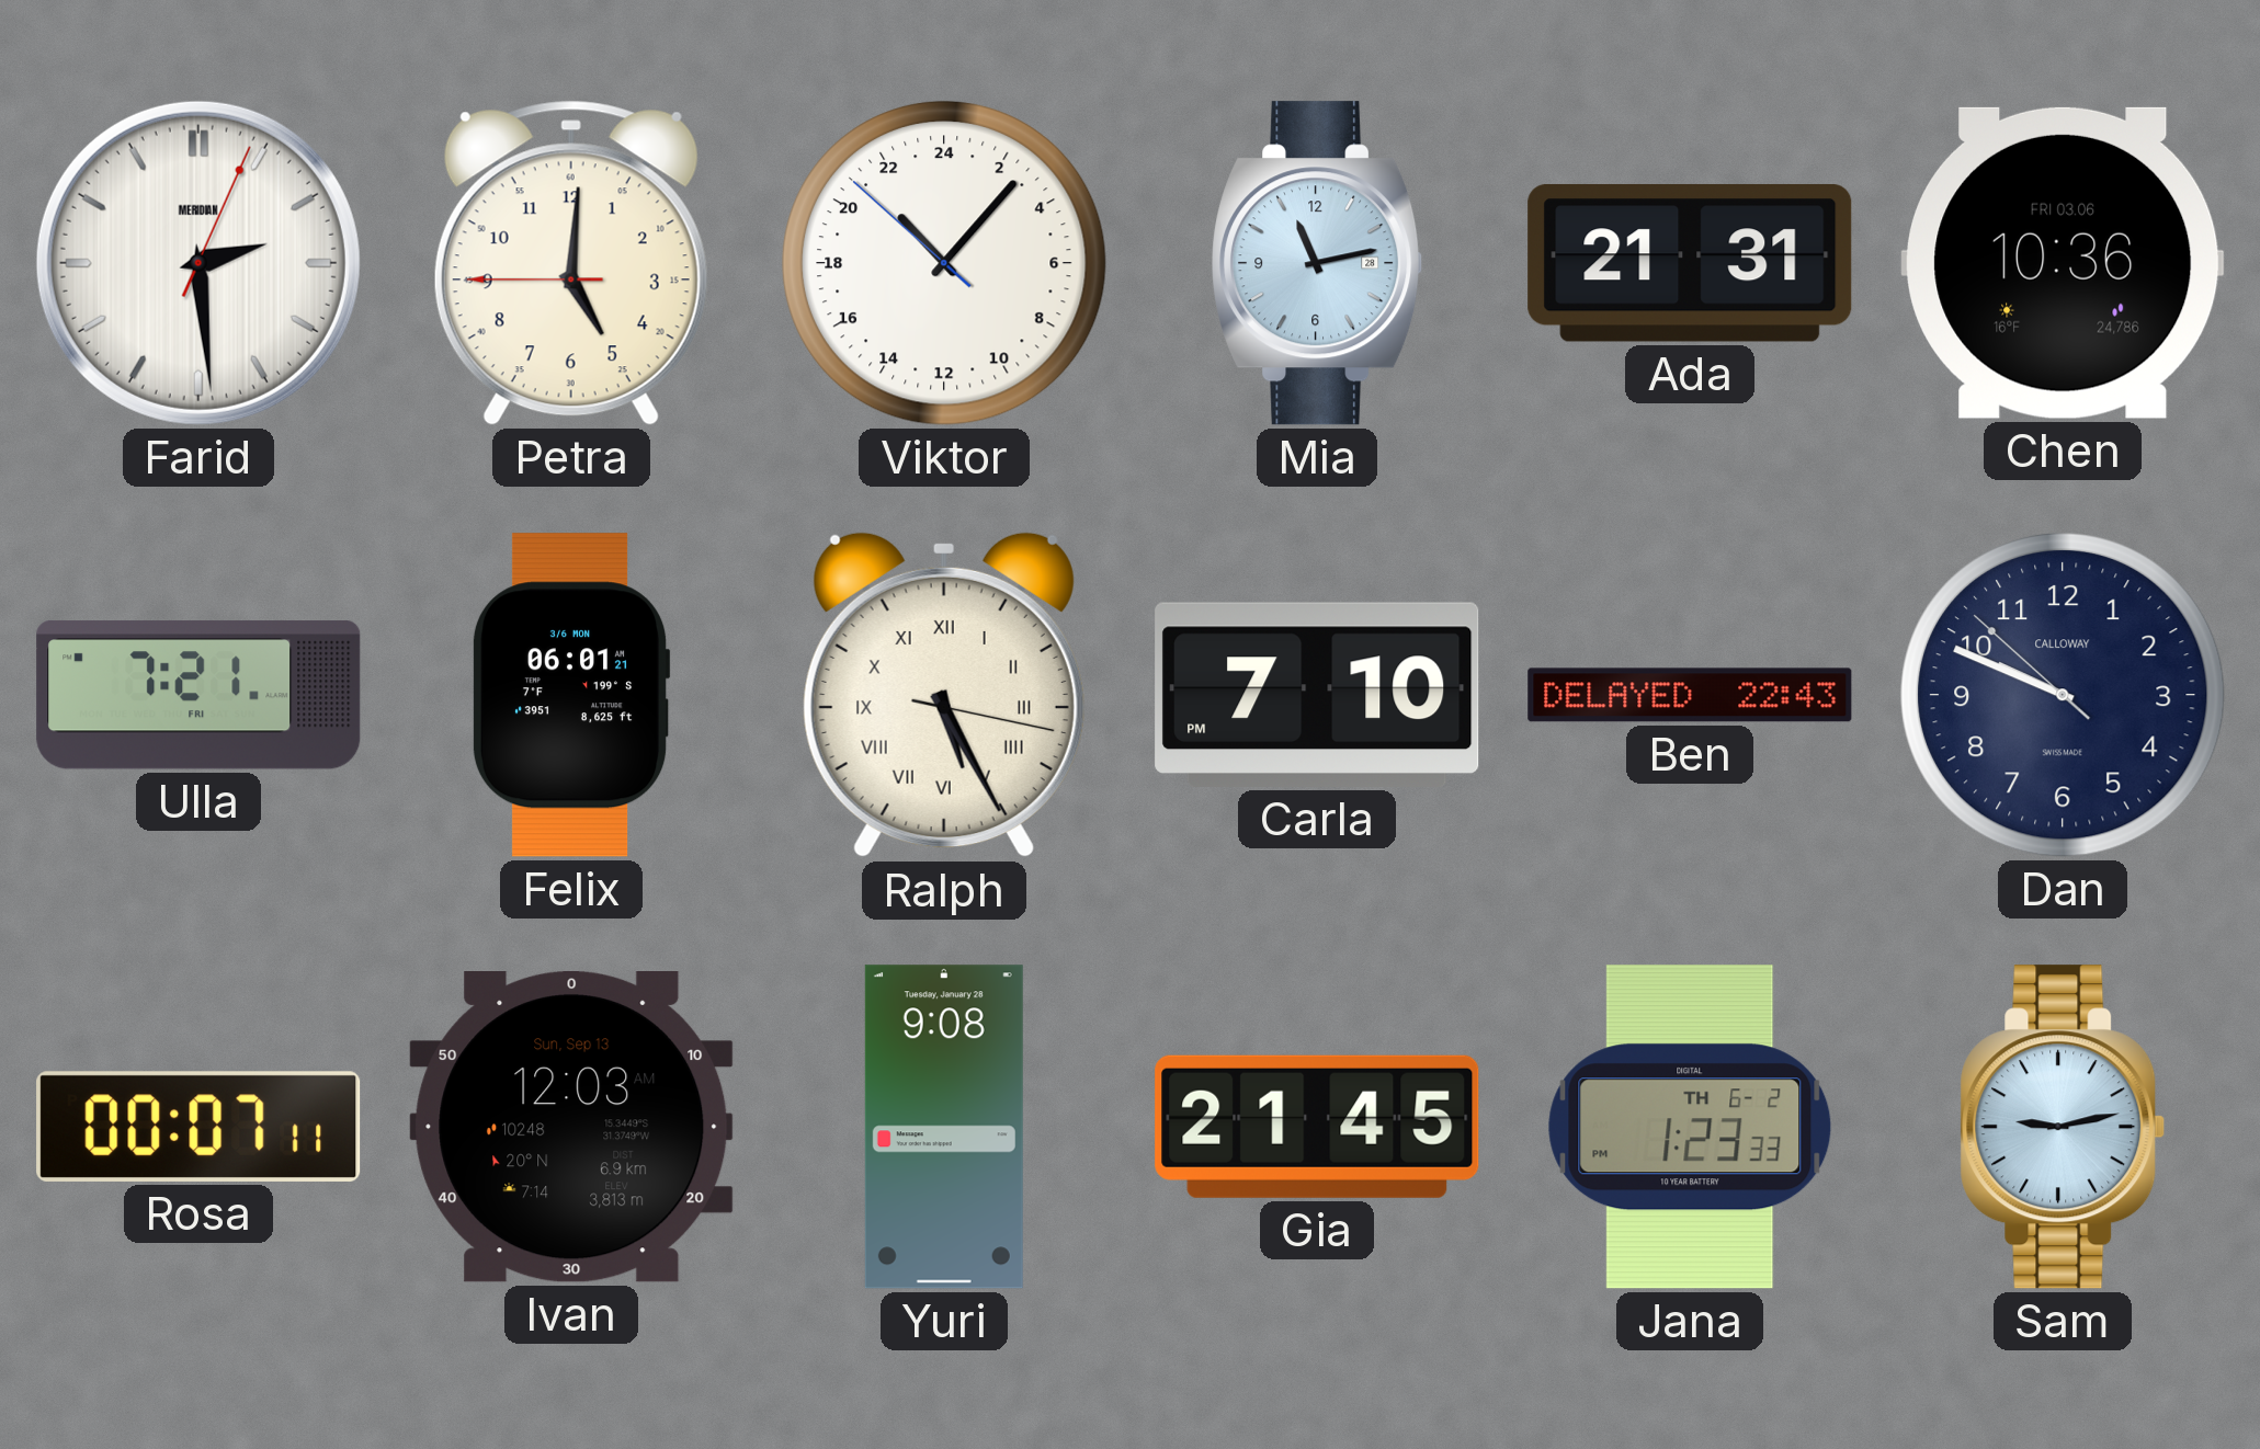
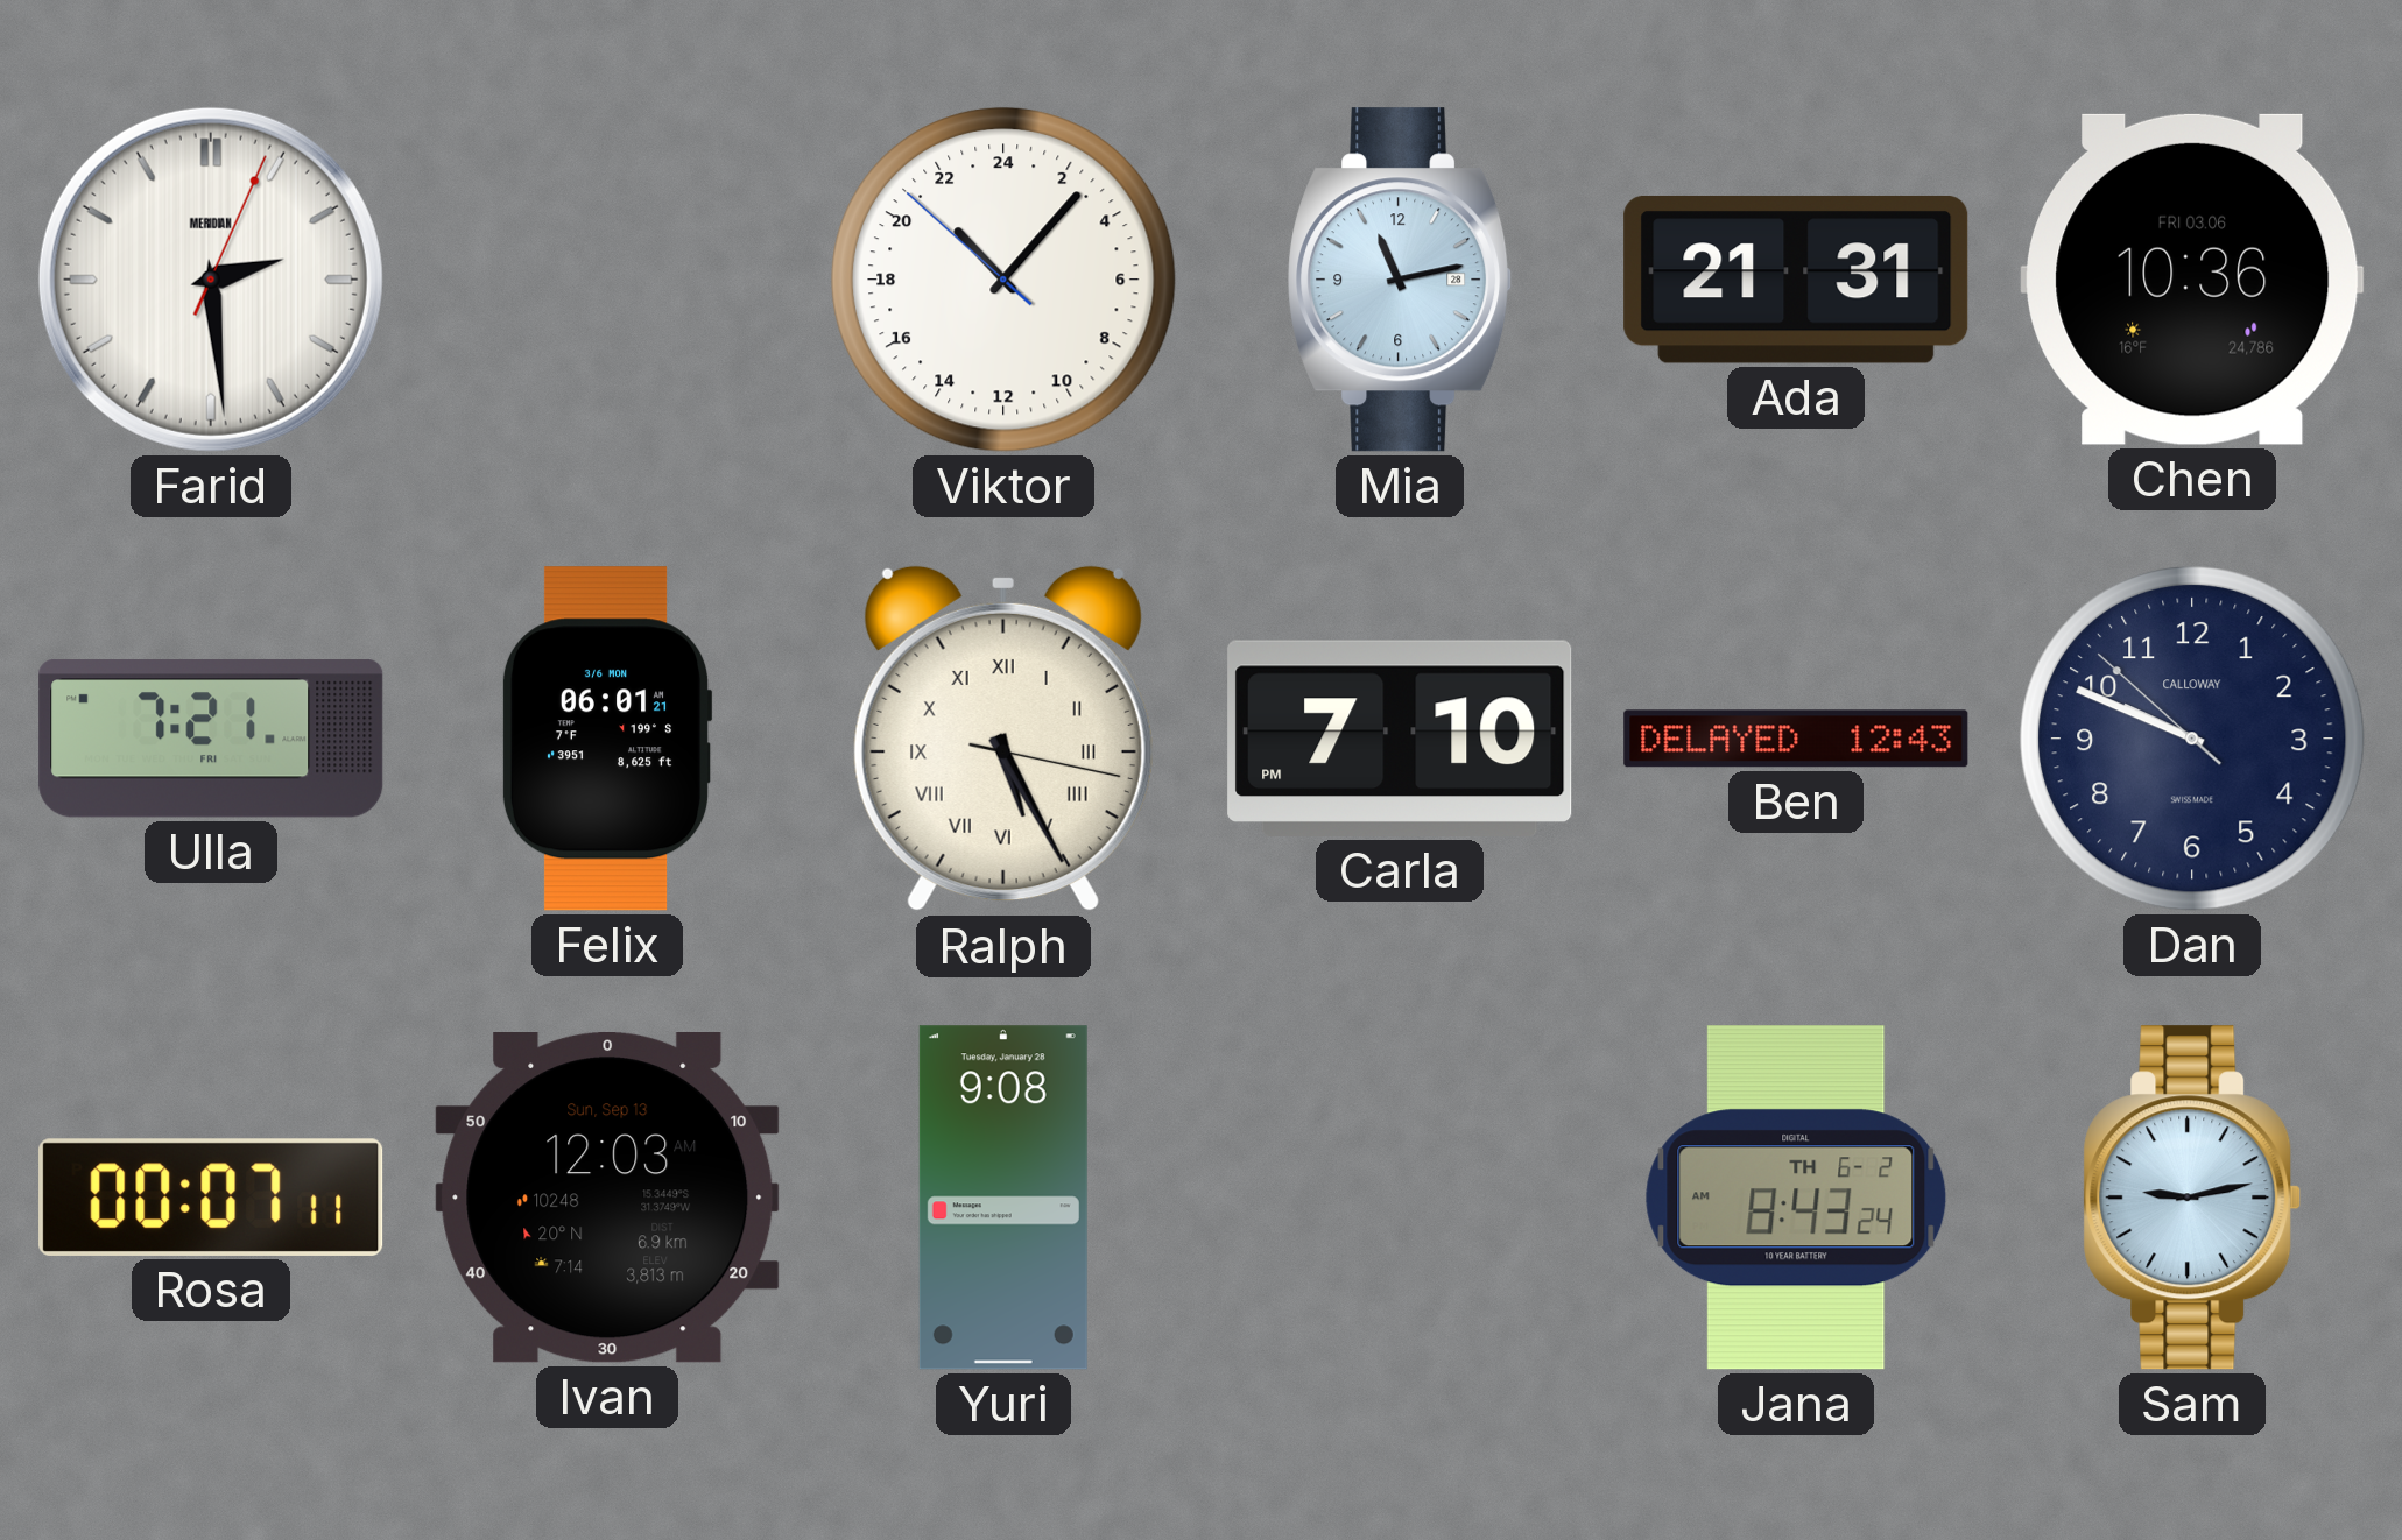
Petra: 5:00 -> none (571, 263)
Ben: 22:43 -> 12:43 (1796, 739)
Gia: 21:45 -> none (1317, 1127)
Jana: 1:23 -> 8:43 (1796, 1198)
